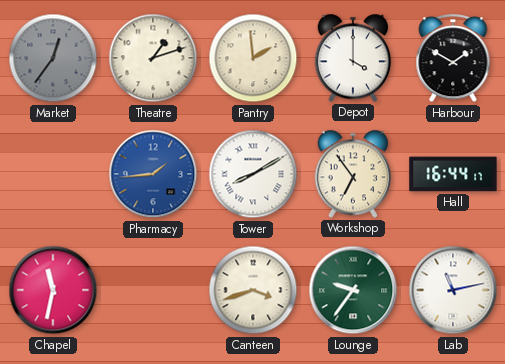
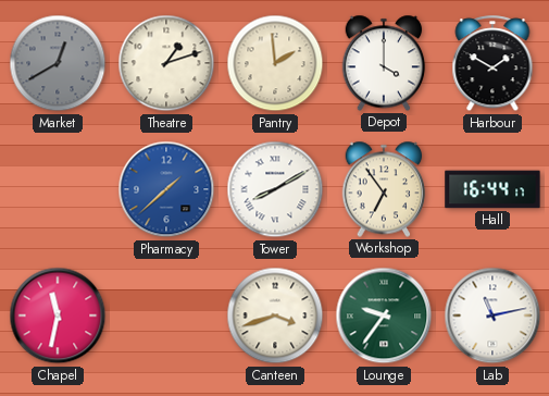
Market: 12:36 -> 12:40 (58, 63)
Pharmacy: 1:44 -> 1:38 (166, 189)
